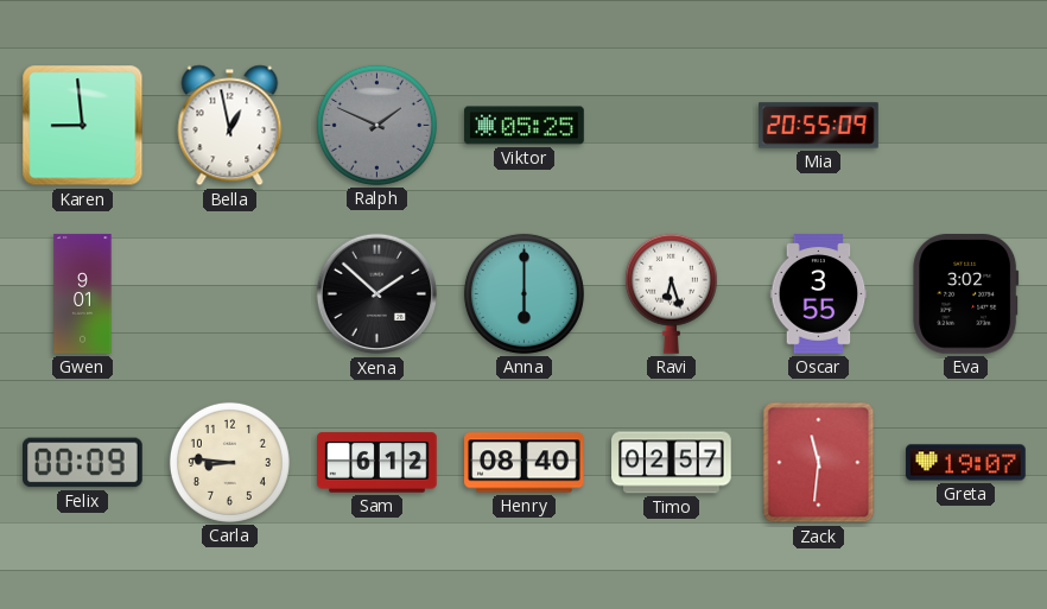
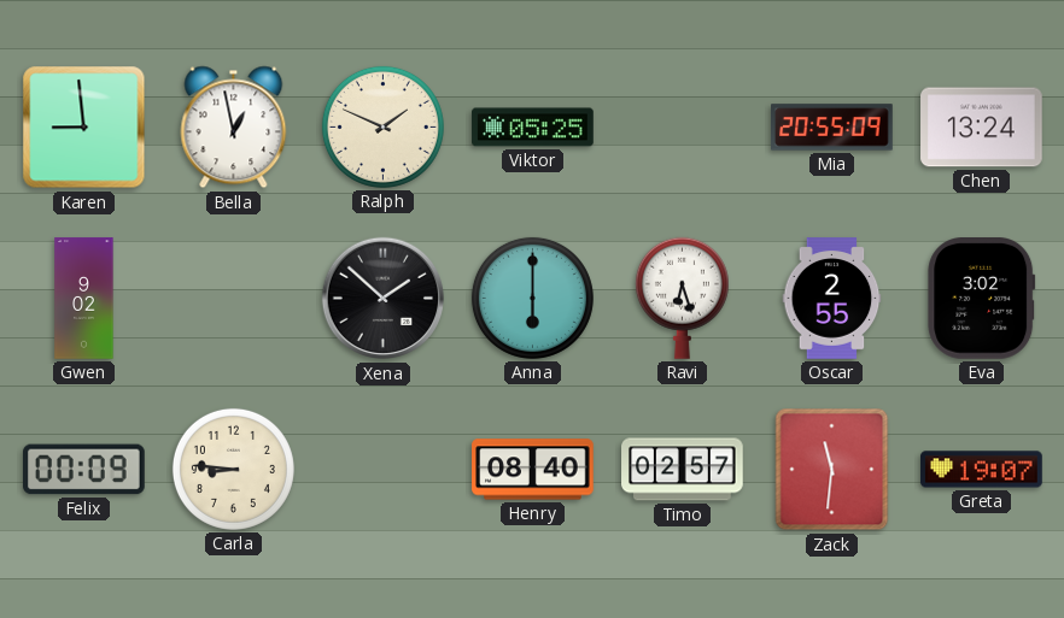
Ralph dial: grey -> cream (382, 126)
Chen: none -> 13:24 (982, 128)
Gwen: 9:01 -> 9:02 (84, 299)
Oscar: 3:55 -> 2:55 (832, 299)
Sam: 6:12 -> none (377, 463)
